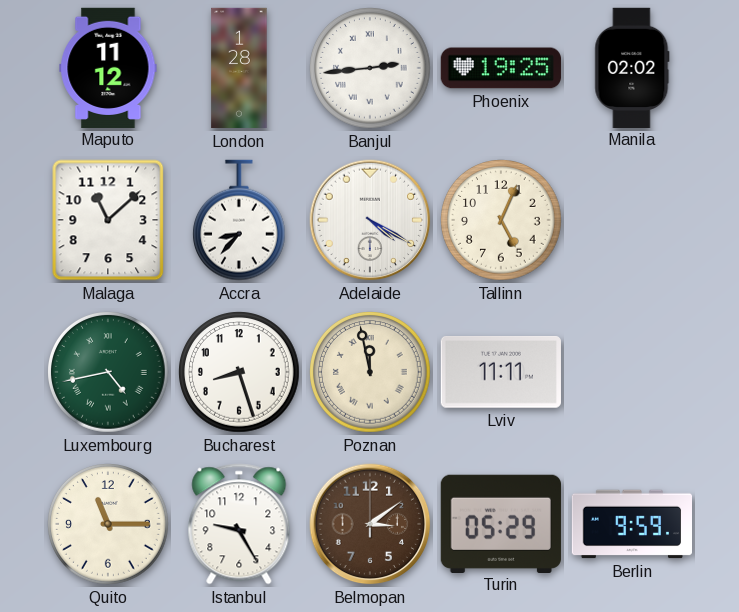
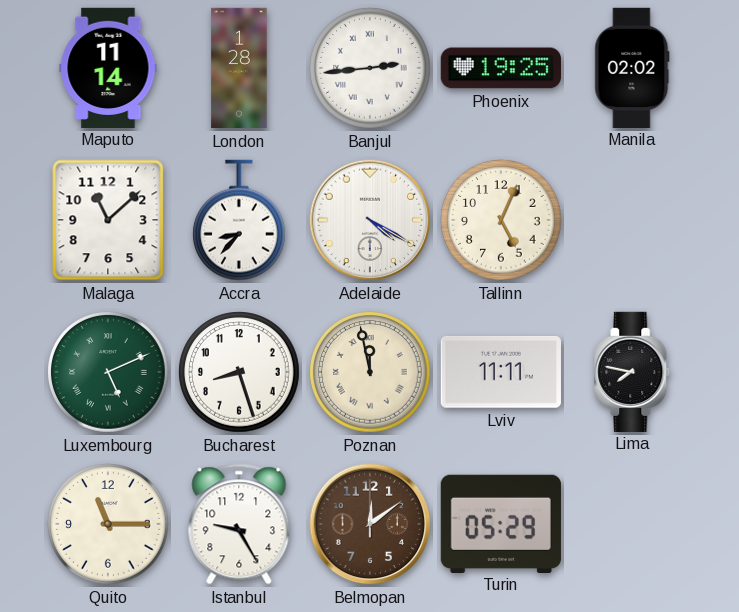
Maputo: 11:12 -> 11:14 (108, 67)
Luxembourg: 4:43 -> 5:11 (108, 372)
Lima: none -> 7:47 (632, 371)
Belmopan: 3:09 -> 12:09 (370, 524)
Berlin: 9:59 -> none (631, 524)
